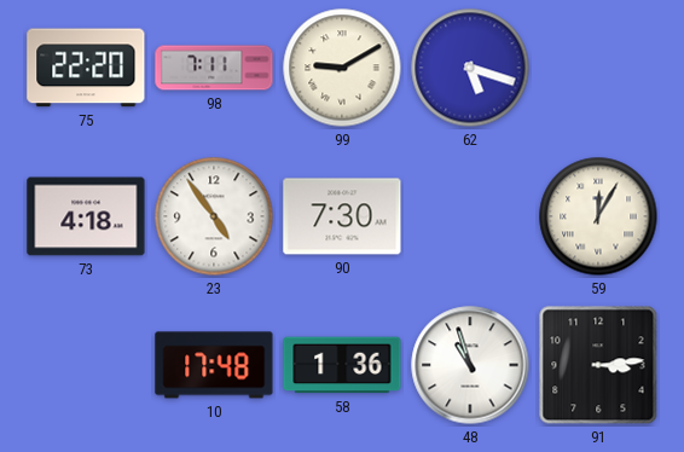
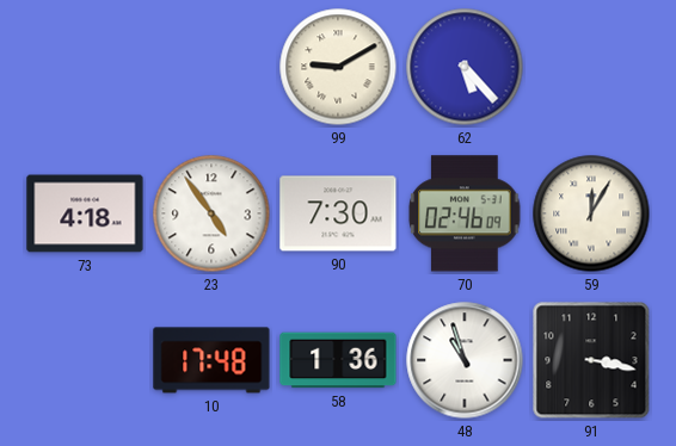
75: 22:20 -> none (86, 68)
98: 7:11 -> none (214, 68)
62: 5:18 -> 5:23 (465, 67)
70: none -> 02:46 (465, 213)
91: 3:14 -> 3:17 (591, 360)
